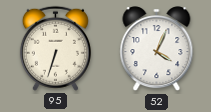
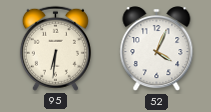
95: 6:33 -> 6:31 (55, 48)
